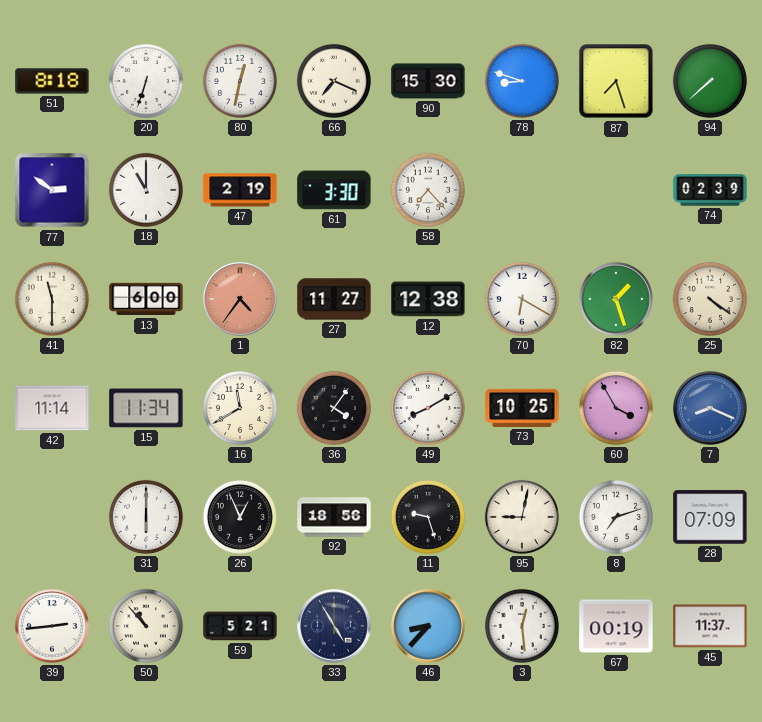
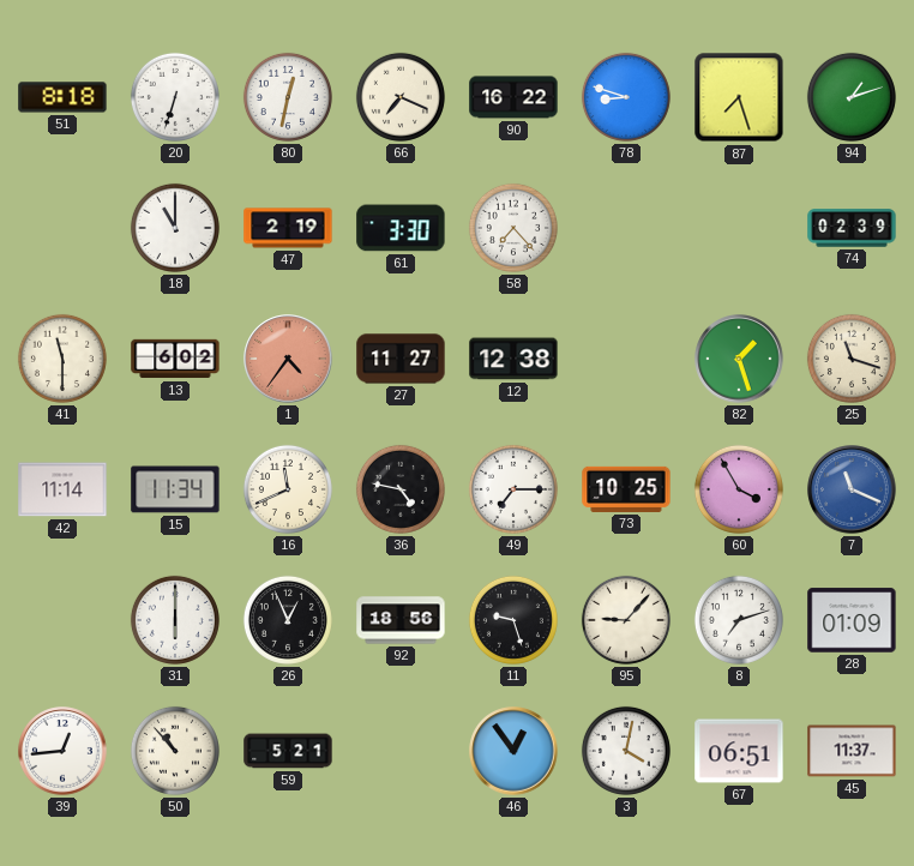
90: 15:30 -> 16:22 (513, 97)
94: 7:38 -> 1:12 (852, 97)
77: 2:51 -> none (52, 190)
13: 6:00 -> 6:02 (175, 359)
70: 6:20 -> none (522, 299)
25: 4:21 -> 11:18 (852, 359)
16: 11:40 -> 11:41 (288, 489)
36: 4:06 -> 4:47 (401, 489)
49: 8:10 -> 7:15 (513, 489)
7: 8:19 -> 11:19 (852, 489)
95: 9:02 -> 9:07 (626, 620)
28: 07:09 -> 01:09 (852, 620)
39: 2:44 -> 12:44 (62, 751)
33: 4:55 -> none (334, 626)
46: 8:37 -> 12:54 (513, 751)
3: 12:29 -> 4:02 (626, 751)
67: 00:19 -> 06:51 (739, 751)
